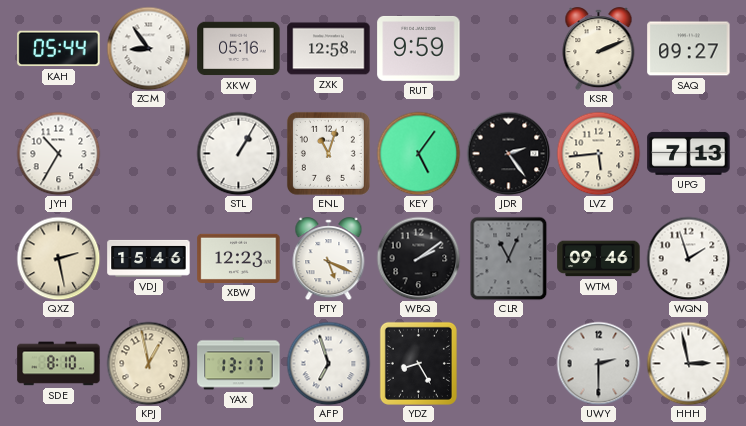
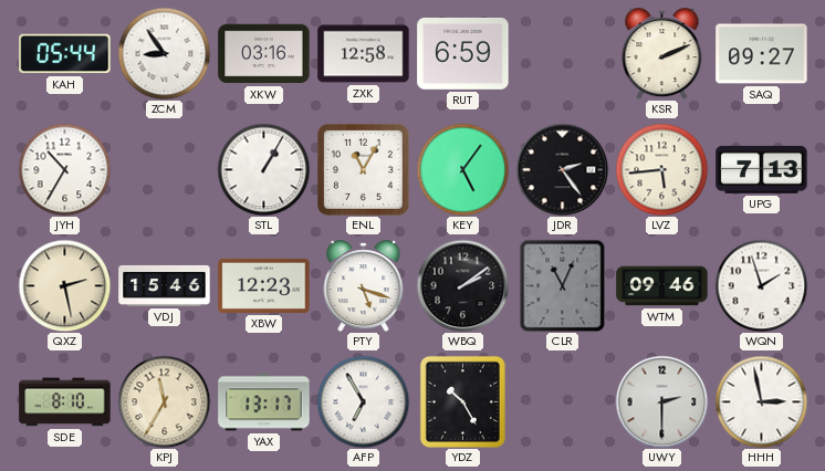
XKW: 05:16 -> 03:16 (264, 54)
RUT: 9:59 -> 6:59 (463, 53)
ENL: 11:03 -> 11:05 (363, 169)
PTY: 5:19 -> 5:18 (364, 286)
KPJ: 12:58 -> 11:35 (164, 401)
AFP: 6:57 -> 6:55 (363, 401)
YDZ: 8:25 -> 10:25 (462, 401)
